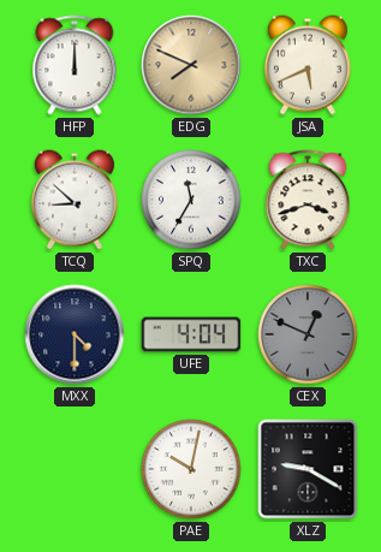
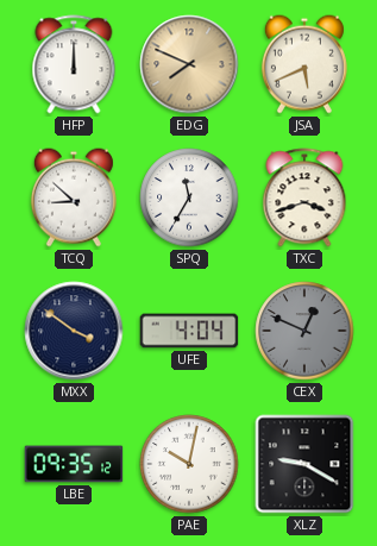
MXX: 4:30 -> 3:51 (74, 331)
LBE: none -> 09:35 (74, 464)
